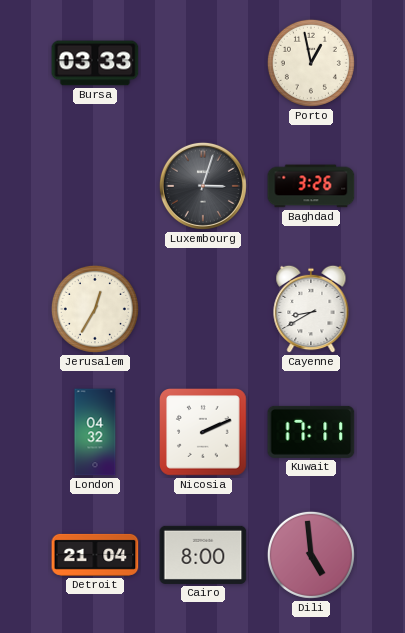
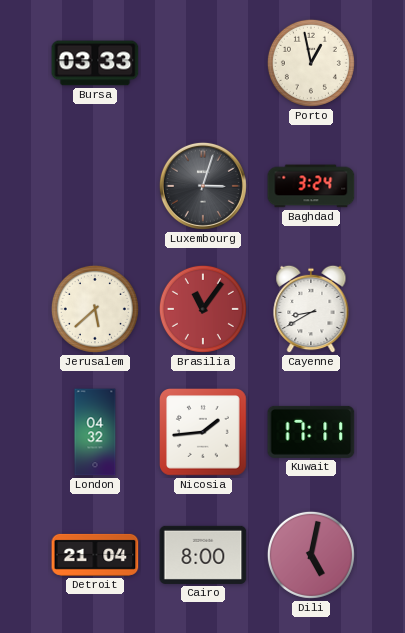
Baghdad: 3:26 -> 3:24 (311, 186)
Jerusalem: 12:35 -> 5:38 (95, 309)
Brasilia: none -> 11:06 (203, 309)
Nicosia: 2:11 -> 1:44 (204, 433)
Dili: 4:59 -> 5:02 (311, 555)
